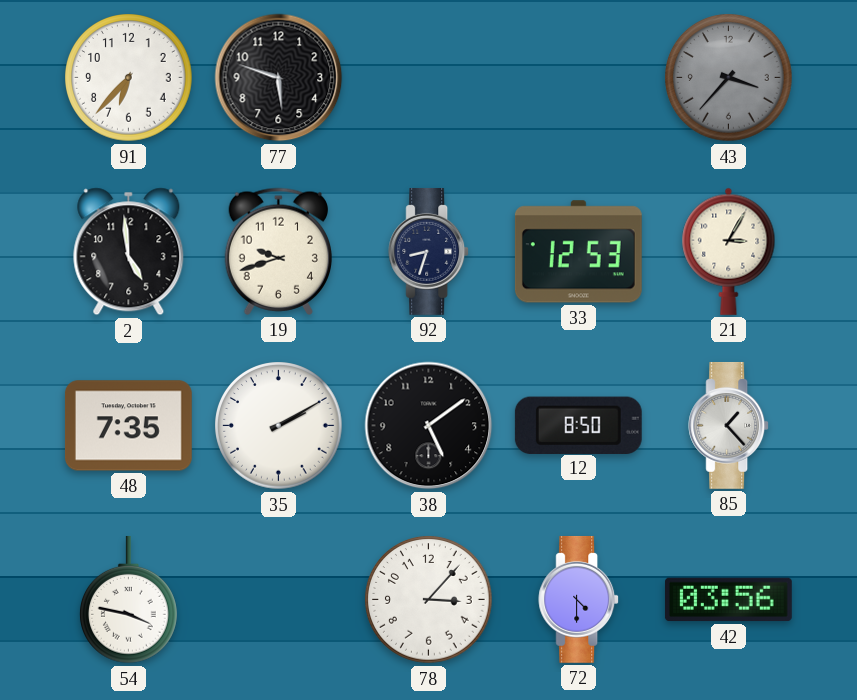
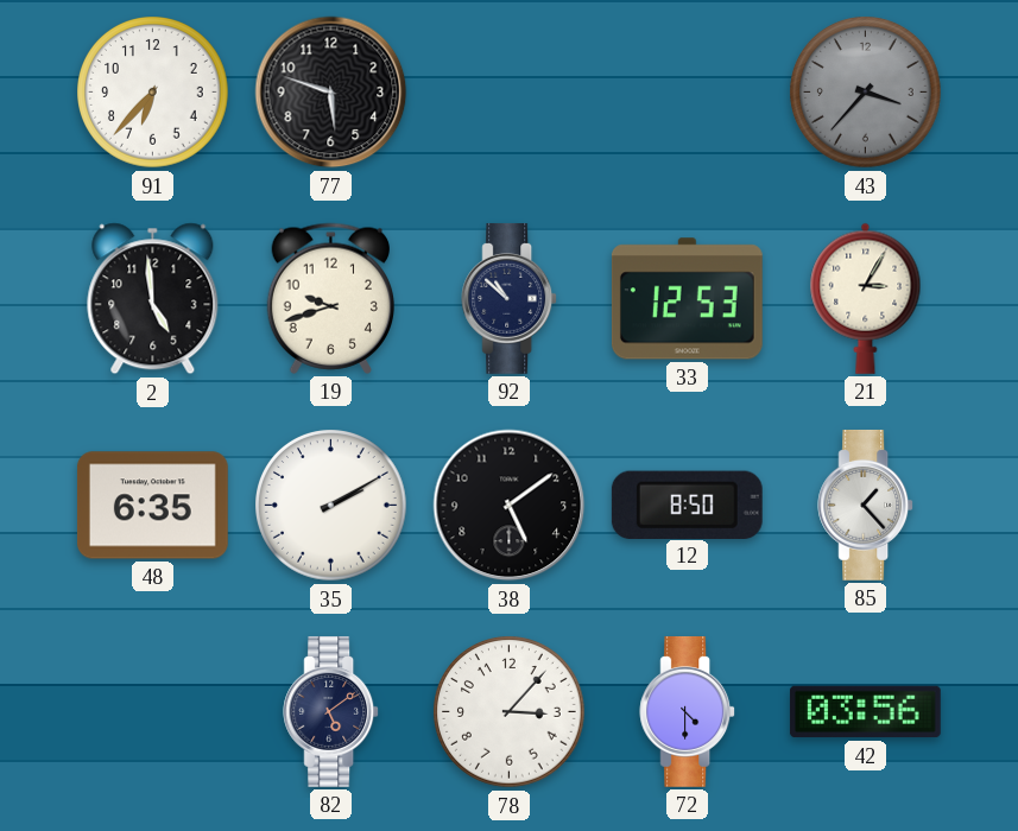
92: 8:33 -> 10:52 (510, 298)
48: 7:35 -> 6:35 (152, 506)
54: 3:47 -> none (129, 600)
82: none -> 5:09 (331, 711)
